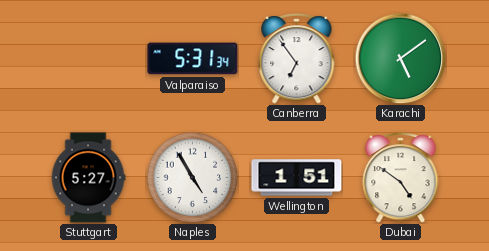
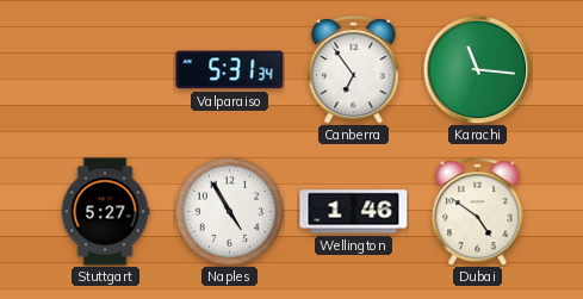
Karachi: 5:09 -> 11:16 (477, 69)
Wellington: 1:51 -> 1:46 (354, 212)
